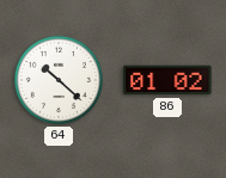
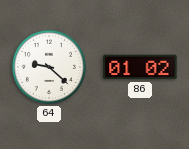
64: 10:22 -> 9:22 (49, 67)
